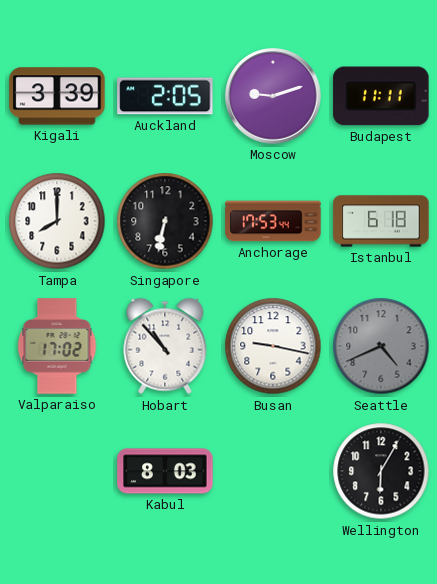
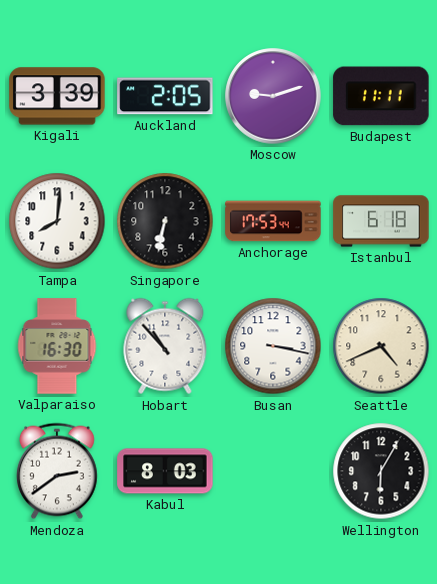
Tampa: 8:00 -> 8:01 (57, 221)
Valparaiso: 17:02 -> 16:30 (57, 346)
Busan: 9:17 -> 3:17 (273, 346)
Seattle dial: grey -> cream (381, 346)
Mendoza: none -> 2:39 (58, 471)
